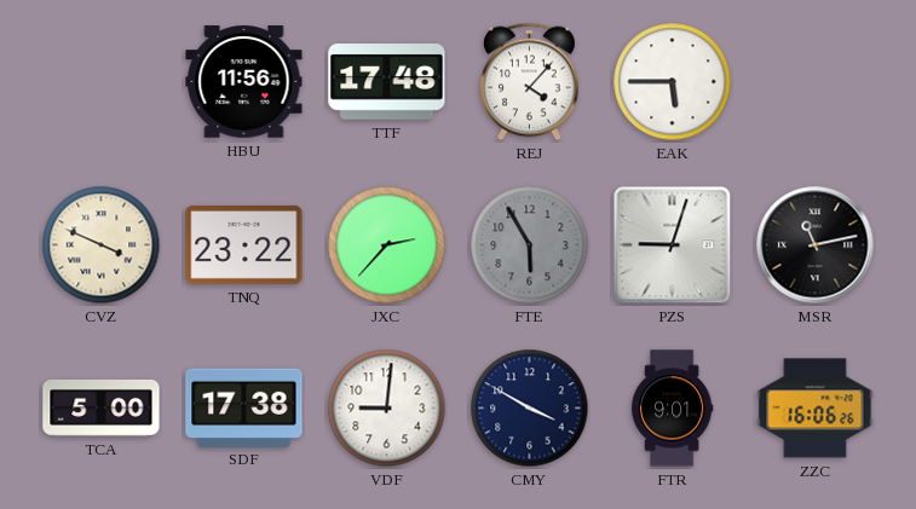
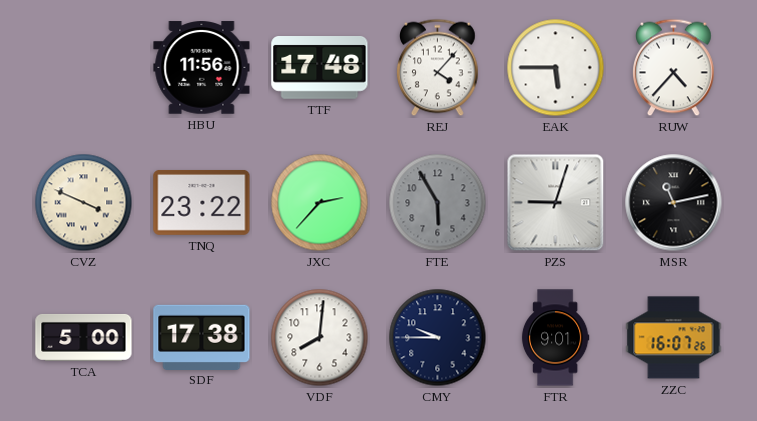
RUW: none -> 4:37 (674, 68)
VDF: 9:01 -> 8:01 (320, 338)
CMY: 3:50 -> 9:45 (438, 338)
ZZC: 16:06 -> 16:07 (674, 338)
